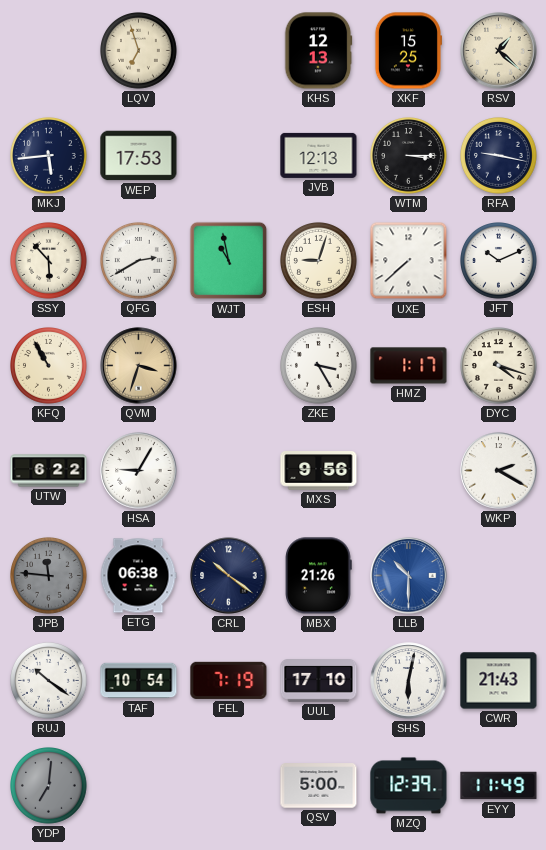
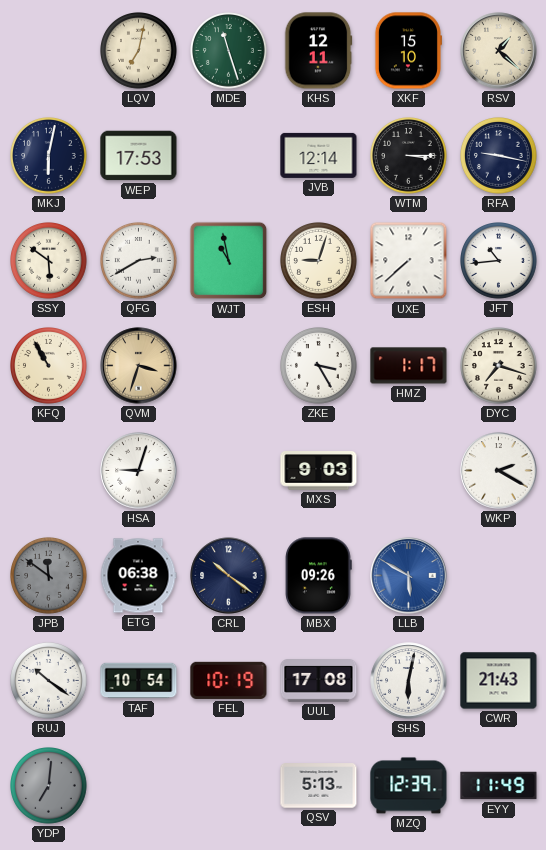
LQV: 6:57 -> 7:02 (139, 51)
MDE: none -> 11:27 (229, 51)
KHS: 12:13 -> 12:11 (318, 51)
XKF: 15:25 -> 15:10 (408, 51)
MKJ: 5:44 -> 6:02 (49, 156)
JVB: 12:13 -> 12:14 (319, 155)
SSY: 5:53 -> 5:51 (49, 261)
JFT: 10:11 -> 10:44 (499, 261)
DYC: 4:18 -> 7:18 (499, 366)
UTW: 6:22 -> none (49, 471)
HSA: 9:05 -> 9:03 (139, 471)
MXS: 9:56 -> 9:03 (319, 471)
JPB: 11:46 -> 11:51 (49, 576)
MBX: 21:26 -> 09:26 (318, 576)
LLB: 10:30 -> 5:50 (409, 576)
FEL: 7:19 -> 10:19 (229, 680)
UUL: 17:10 -> 17:08 (319, 681)
QSV: 5:00 -> 5:13 (319, 786)
